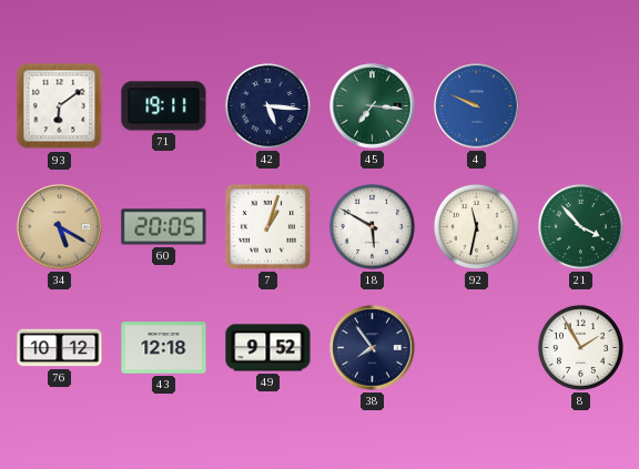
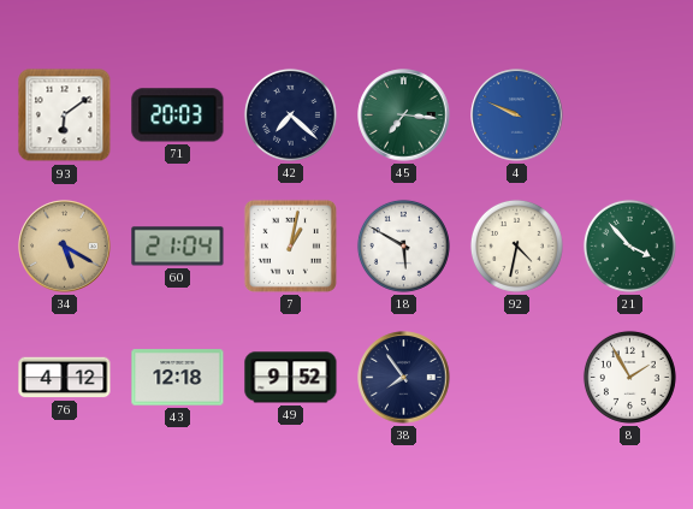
71: 19:11 -> 20:03 (178, 116)
42: 5:16 -> 7:22 (290, 114)
60: 20:05 -> 21:04 (178, 247)
7: 1:03 -> 1:02 (290, 245)
92: 11:32 -> 4:32 (516, 245)
76: 10:12 -> 4:12 (65, 378)
